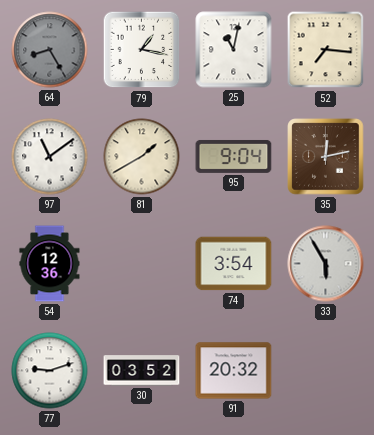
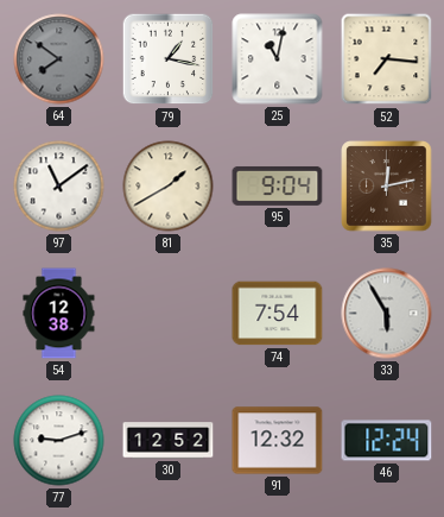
64: 8:25 -> 7:51 (59, 59)
54: 12:36 -> 12:38 (59, 314)
74: 3:54 -> 7:54 (278, 314)
30: 03:52 -> 12:52 (169, 441)
91: 20:32 -> 12:32 (278, 441)
46: none -> 12:24 (387, 441)
